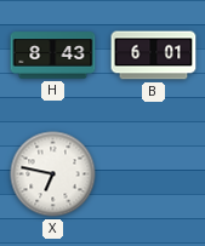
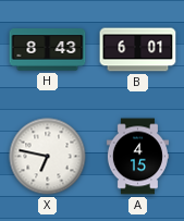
A: none -> 4:15 (137, 157)
